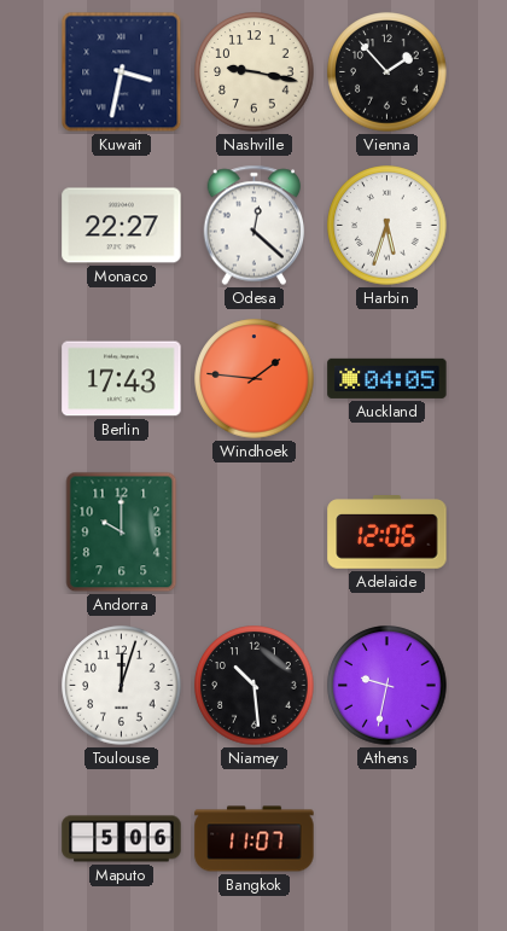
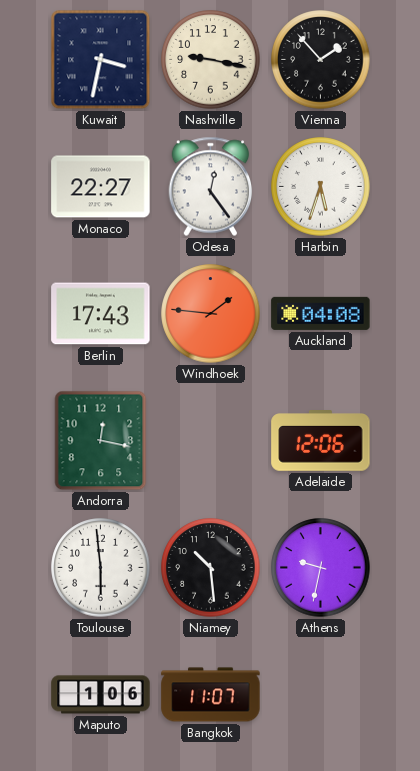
Odesa: 12:22 -> 12:24 (211, 187)
Auckland: 04:05 -> 04:08 (321, 313)
Andorra: 10:00 -> 12:17 (101, 441)
Toulouse: 12:03 -> 5:59 (101, 568)
Maputo: 5:06 -> 1:06 (101, 695)
